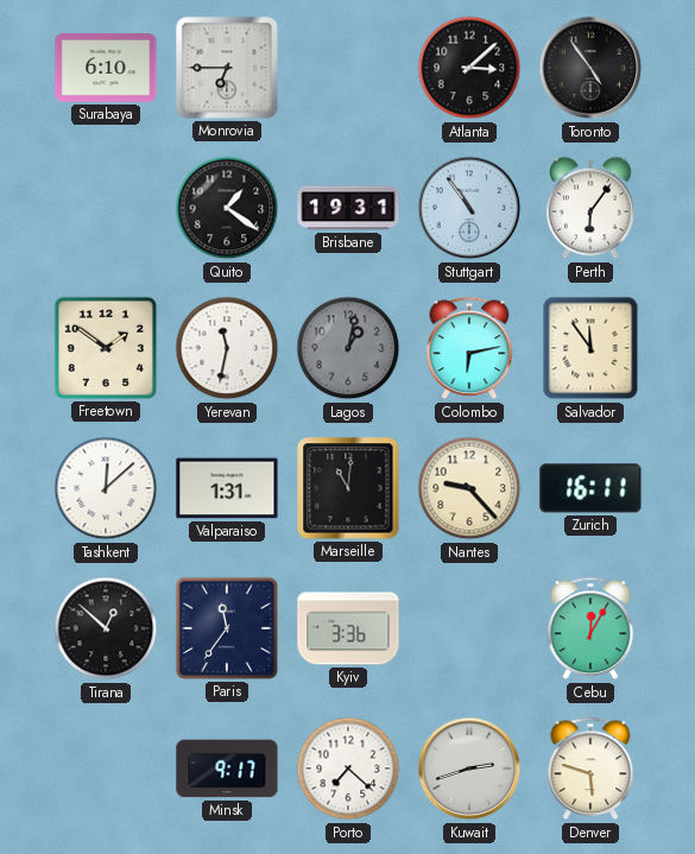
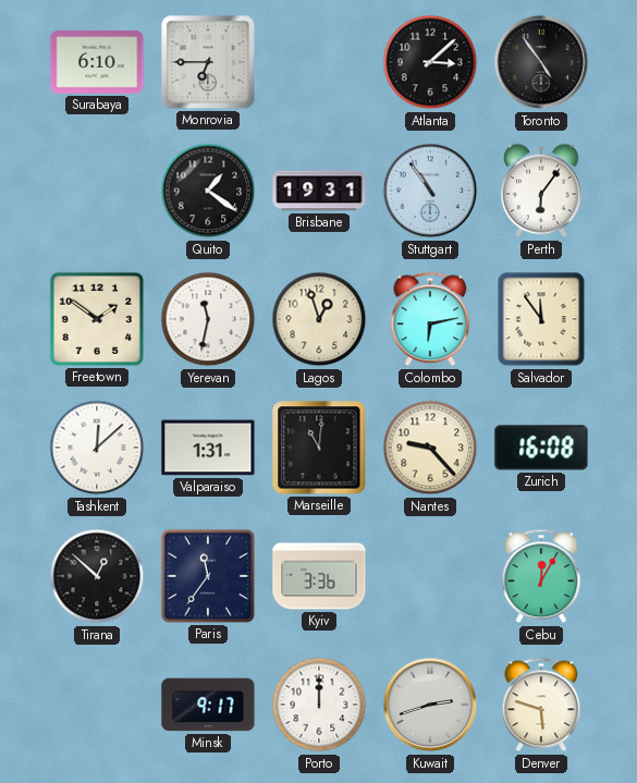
Lagos: 1:02 -> 12:57 (319, 319)
Lagos dial: grey -> cream (319, 319)
Zurich: 16:11 -> 16:08 (541, 448)
Porto: 7:22 -> 12:00 (319, 705)
